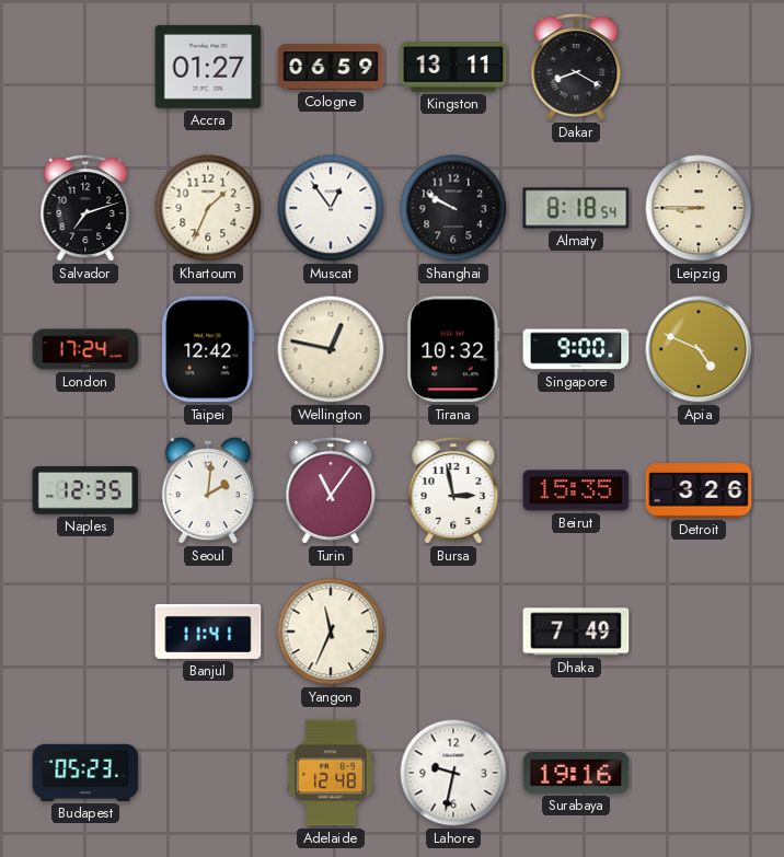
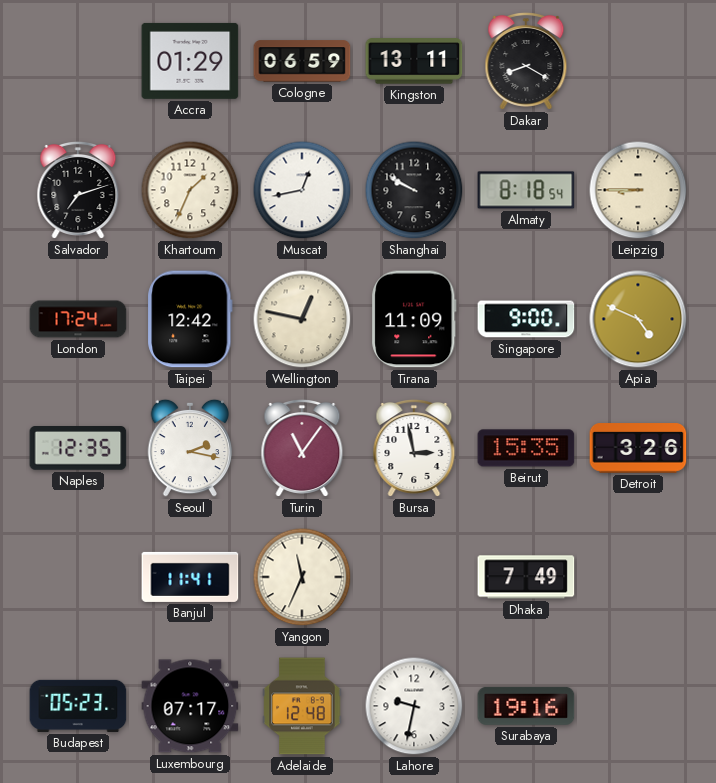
Accra: 01:27 -> 01:29 (190, 61)
Muscat: 12:54 -> 12:43 (302, 190)
Tirana: 10:32 -> 11:09 (414, 319)
Seoul: 2:01 -> 2:17 (190, 448)
Luxembourg: none -> 07:17 (190, 706)
